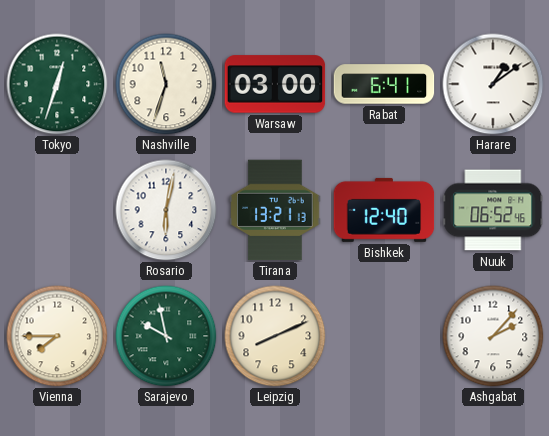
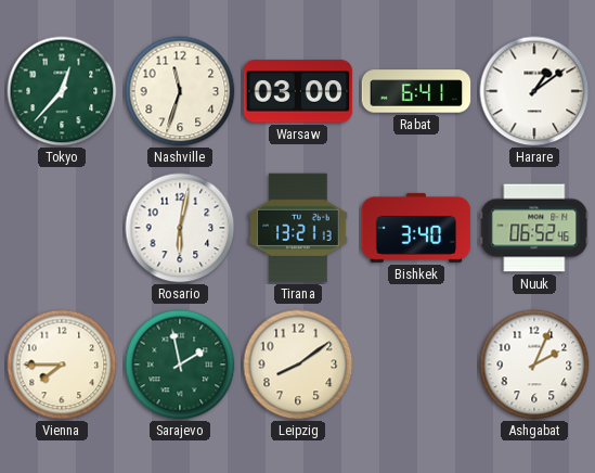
Tokyo: 12:33 -> 12:37 (62, 91)
Bishkek: 12:40 -> 3:40 (416, 228)
Sarajevo: 9:58 -> 1:58 (180, 365)
Leipzig: 8:11 -> 8:09 (298, 365)
Ashgabat: 2:07 -> 2:04 (534, 365)
